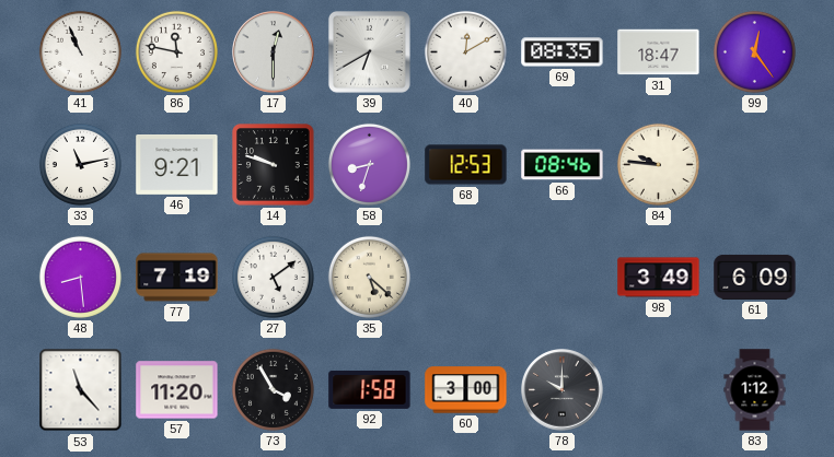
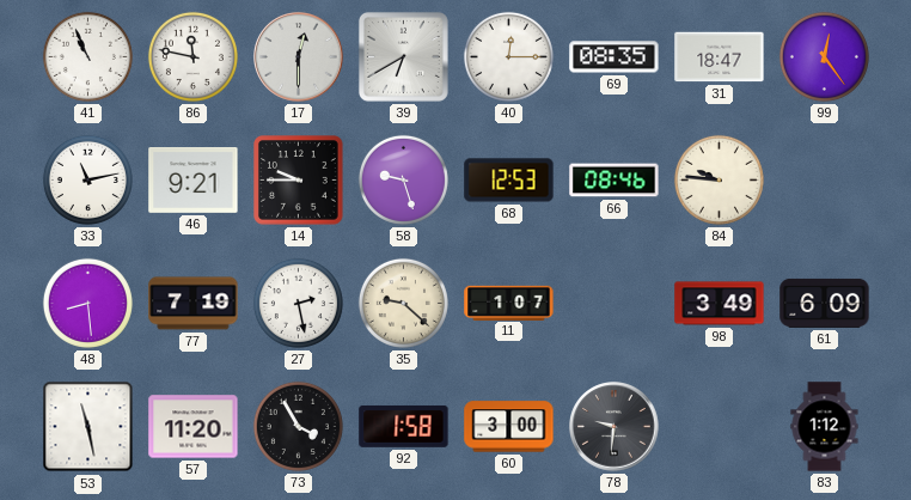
40: 12:10 -> 12:15 (508, 56)
14: 9:48 -> 9:45 (299, 181)
58: 8:33 -> 9:27 (403, 179)
27: 5:09 -> 2:28 (298, 303)
35: 5:22 -> 9:22 (403, 303)
11: none -> 1:07 (509, 303)
53: 11:23 -> 11:28 (88, 427)
78: 10:00 -> 9:31 (615, 427)
